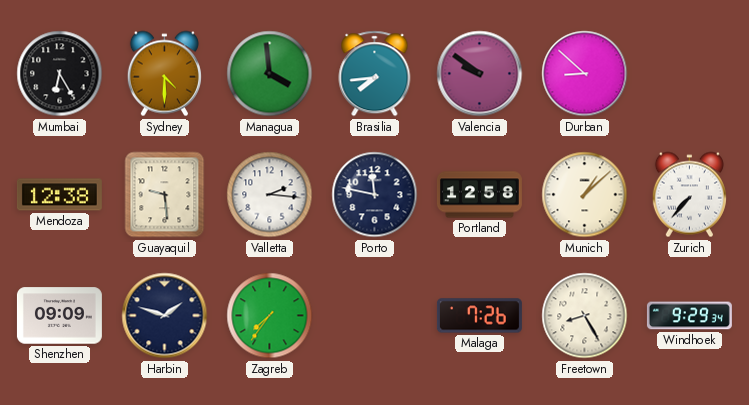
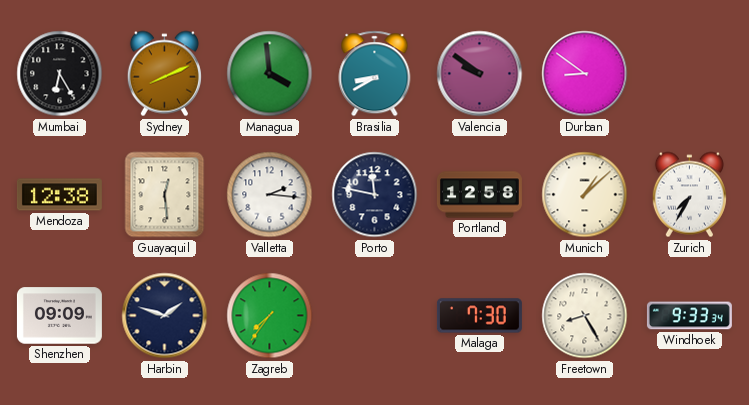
Sydney: 4:30 -> 8:11 (164, 74)
Brasilia: 7:44 -> 8:40 (375, 74)
Durban: 8:52 -> 8:51 (585, 74)
Guayaquil: 9:29 -> 12:29 (165, 195)
Zurich: 7:37 -> 7:35 (689, 195)
Malaga: 7:26 -> 7:30 (479, 316)
Windhoek: 9:29 -> 9:33 (689, 316)
